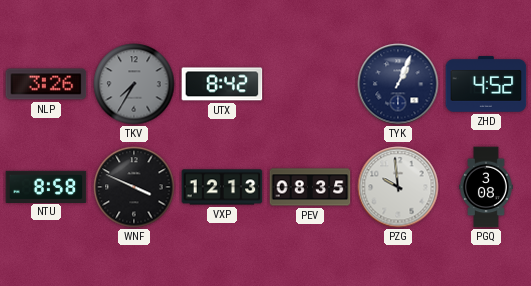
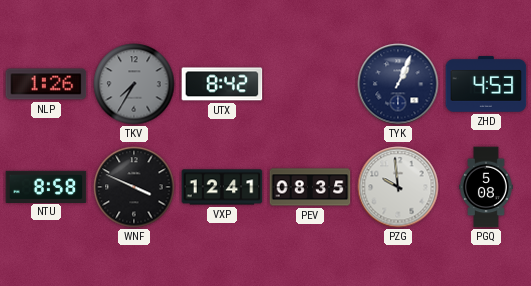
NLP: 3:26 -> 1:26 (46, 84)
ZHD: 4:52 -> 4:53 (486, 84)
VXP: 12:13 -> 12:41 (222, 187)
PGQ: 3:08 -> 5:08 (487, 187)
